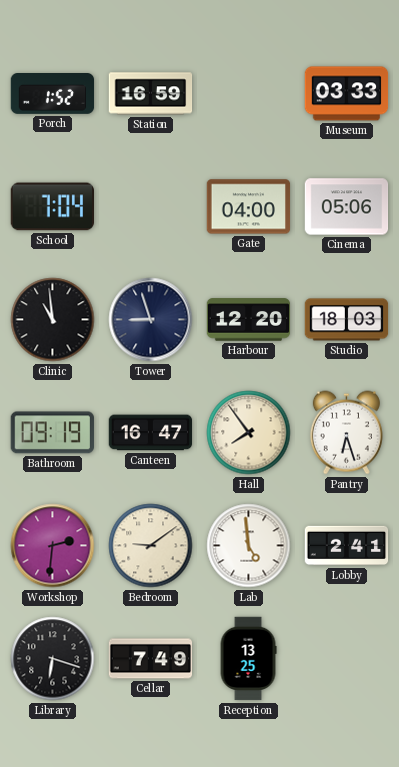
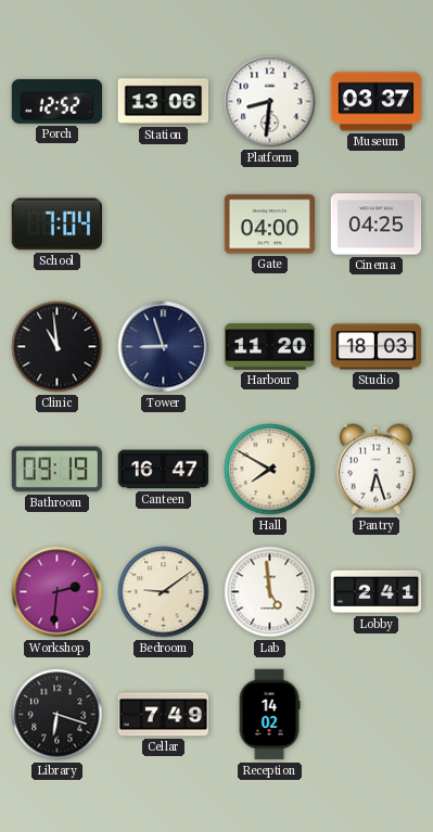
Porch: 1:52 -> 12:52 (58, 102)
Station: 16:59 -> 13:06 (164, 102)
Platform: none -> 8:31 (270, 102)
Museum: 03:33 -> 03:37 (377, 102)
Cinema: 05:06 -> 04:25 (377, 225)
Harbour: 12:20 -> 11:20 (270, 347)
Hall: 7:54 -> 7:50 (270, 470)
Reception: 13:25 -> 14:02 (269, 715)
